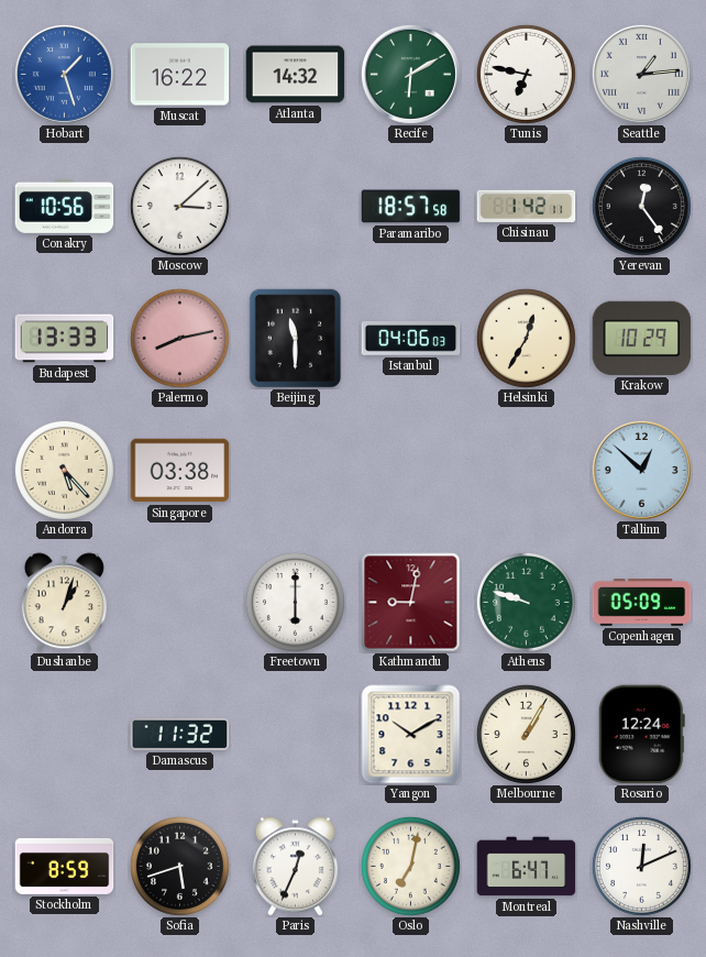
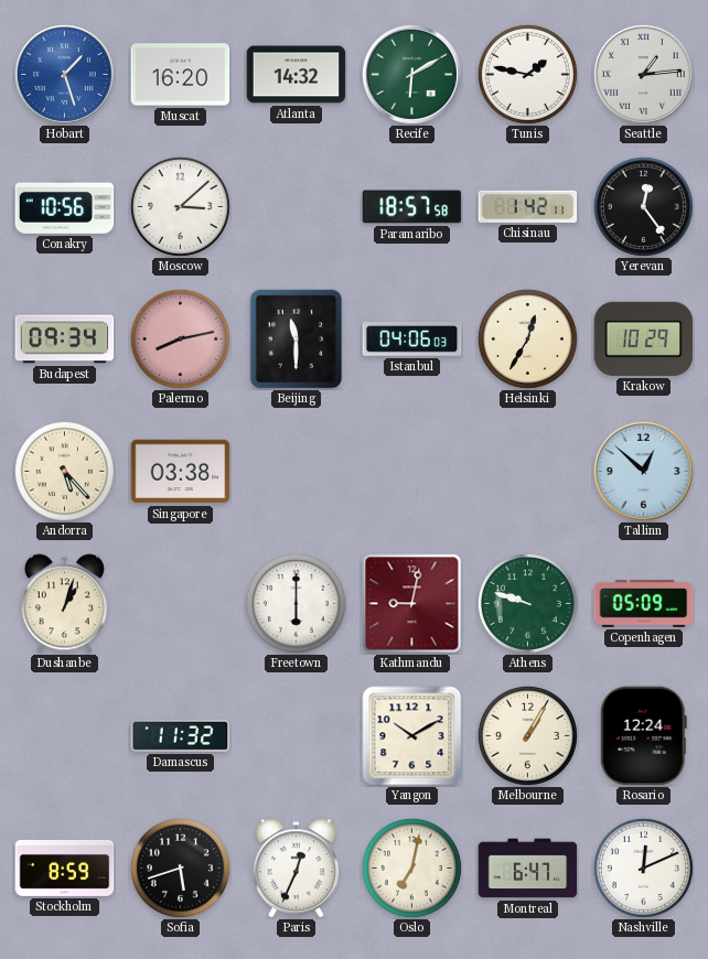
Muscat: 16:22 -> 16:20 (181, 75)
Tunis: 6:47 -> 1:47 (527, 74)
Budapest: 13:33 -> 09:34 (65, 340)
